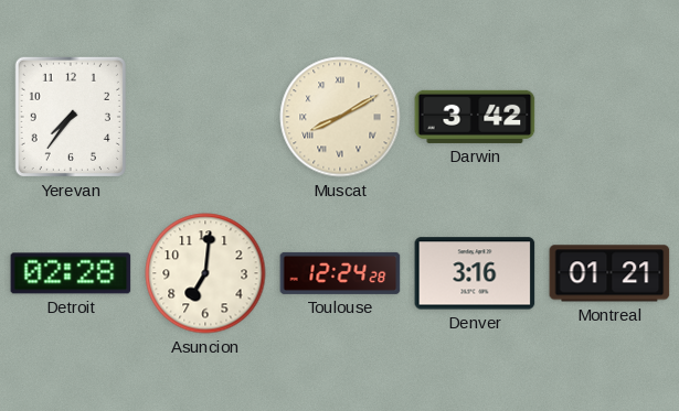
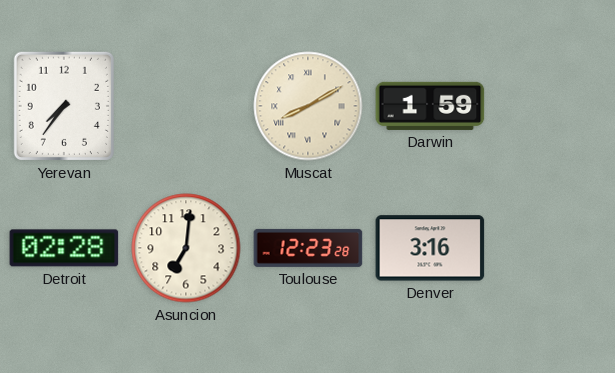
Darwin: 3:42 -> 1:59 (430, 106)
Toulouse: 12:24 -> 12:23 (308, 248)
Montreal: 01:21 -> none (609, 273)
